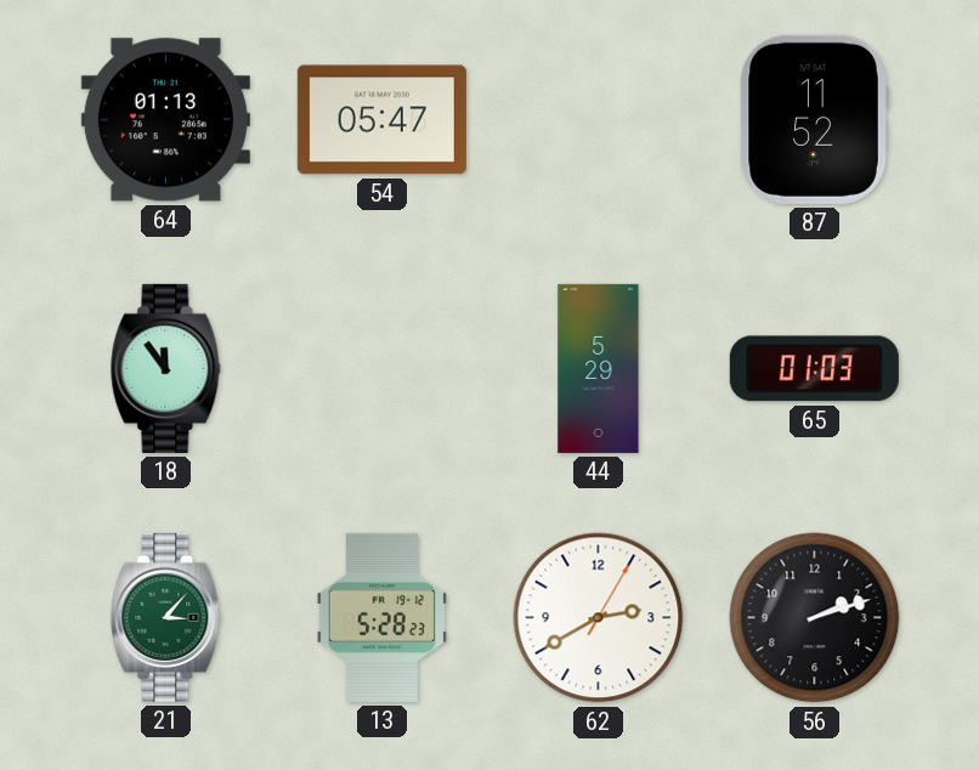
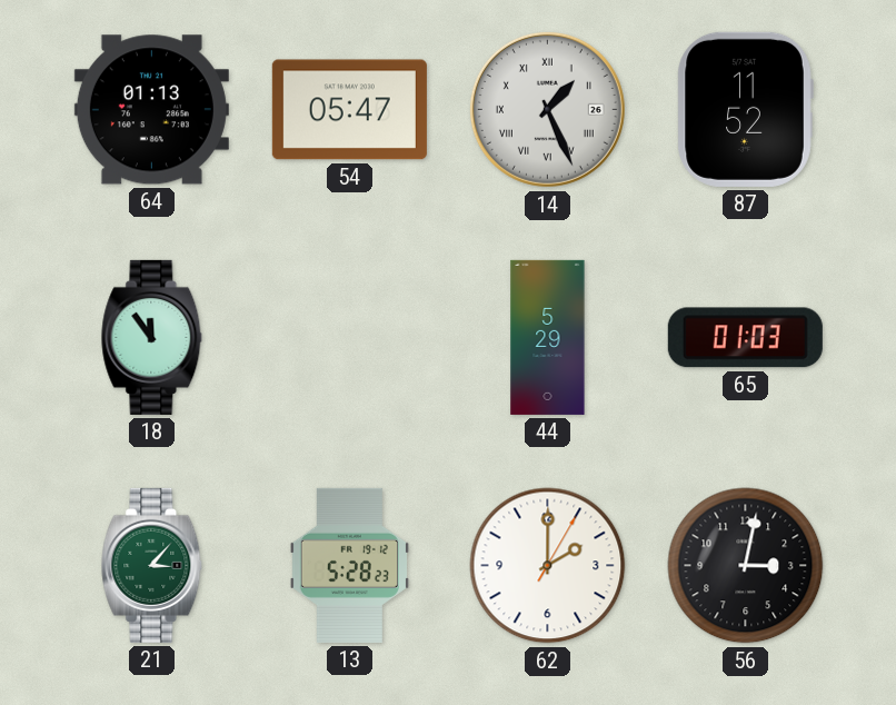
14: none -> 1:26 (547, 109)
62: 2:40 -> 2:00 (548, 566)
56: 2:12 -> 3:02 (746, 566)
